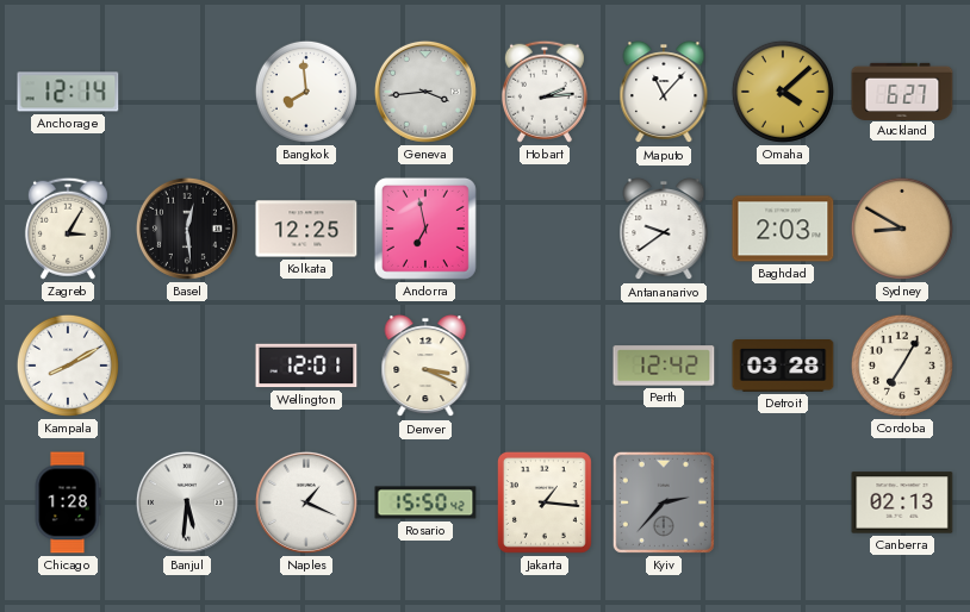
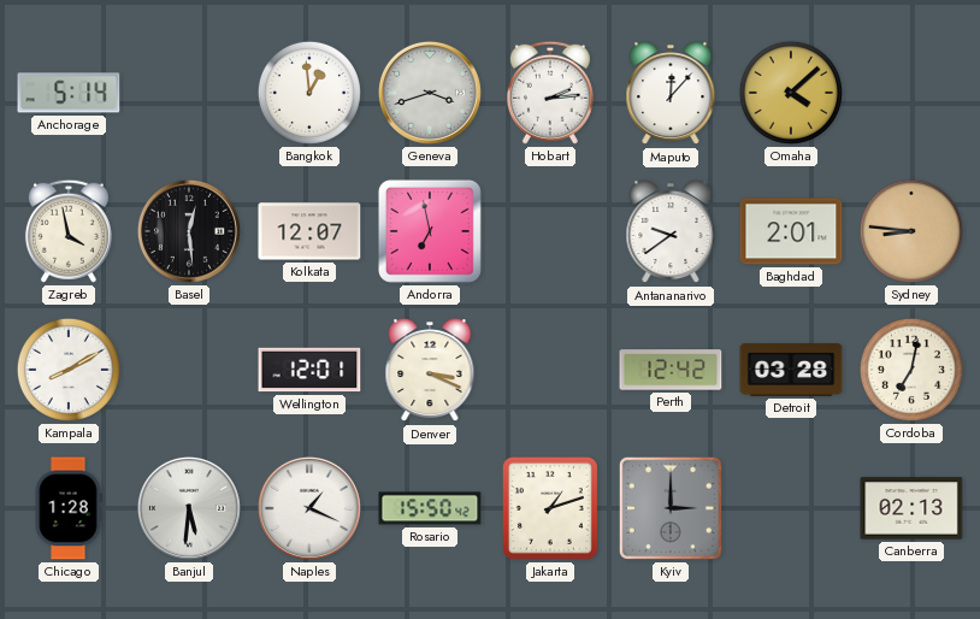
Anchorage: 12:14 -> 5:14 (69, 93)
Bangkok: 7:59 -> 12:59 (309, 93)
Geneva: 3:44 -> 3:42 (430, 93)
Maputo: 11:07 -> 12:07 (671, 94)
Auckland: 6:27 -> none (902, 90)
Zagreb: 3:05 -> 3:58 (69, 231)
Kolkata: 12:25 -> 12:07 (309, 231)
Baghdad: 2:03 -> 2:01 (791, 231)
Sydney: 8:50 -> 8:46 (911, 231)
Cordoba: 7:05 -> 7:02 (911, 370)
Jakarta: 1:16 -> 1:12 (550, 508)
Kyiv: 2:37 -> 3:00 (671, 508)
